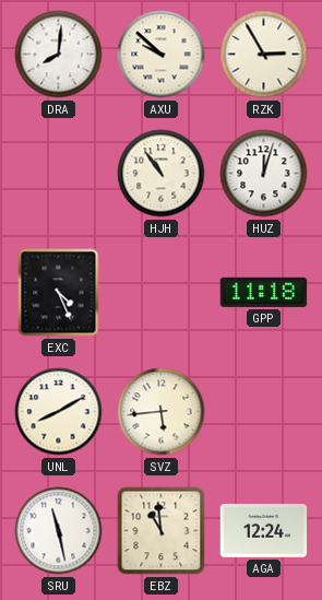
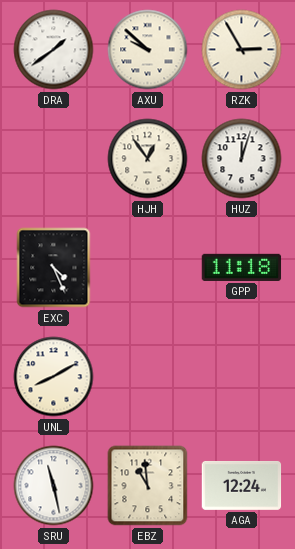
DRA: 8:01 -> 1:39 (54, 50)
HJH: 10:54 -> 12:54 (148, 159)
SVZ: 5:44 -> none (162, 412)
